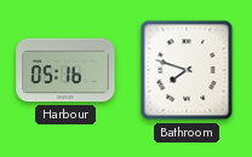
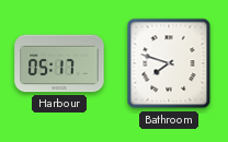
Harbour: 05:16 -> 05:17 (59, 63)
